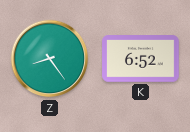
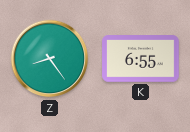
K: 6:52 -> 6:55 (141, 59)
